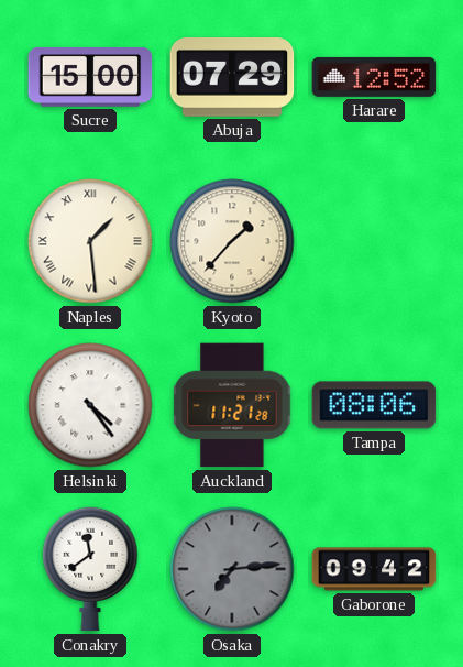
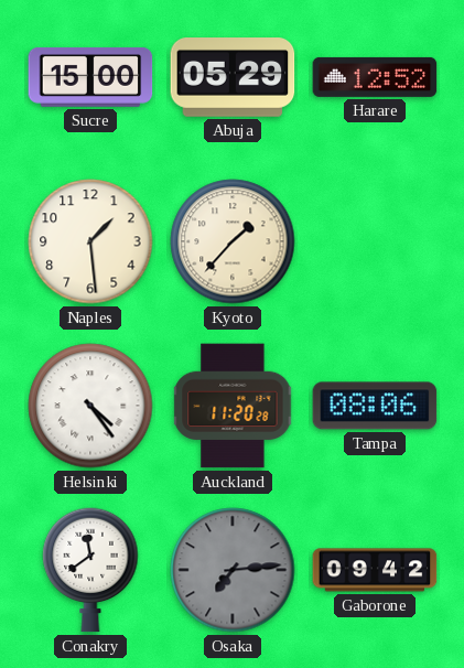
Abuja: 07:29 -> 05:29 (233, 78)
Naples numerals: Roman -> Arabic (90, 241)
Auckland: 11:21 -> 11:20 (233, 406)
